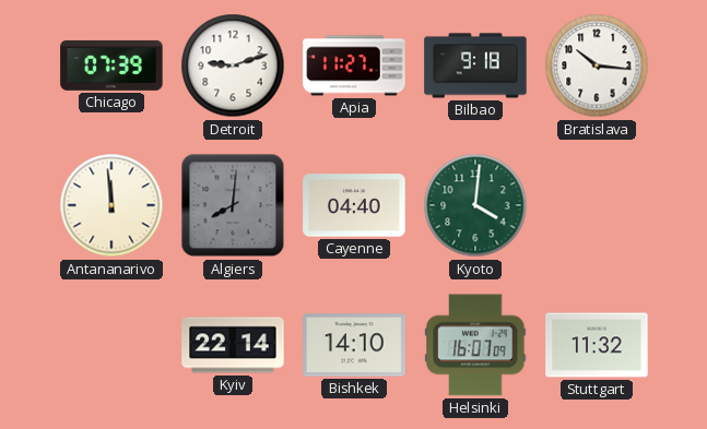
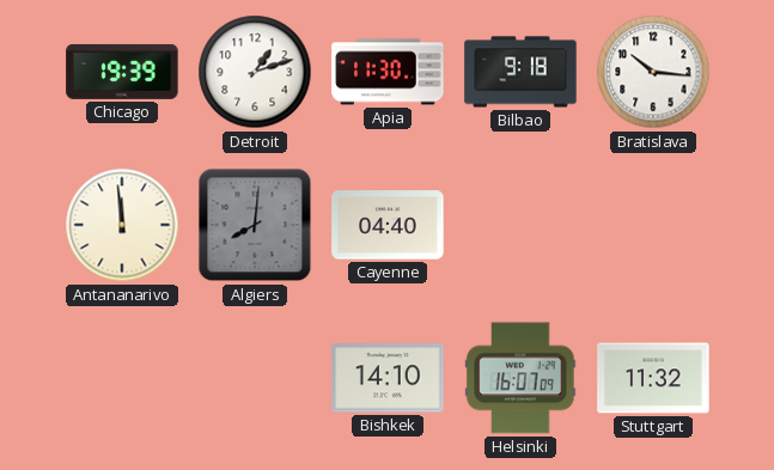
Chicago: 07:39 -> 19:39 (122, 72)
Detroit: 9:12 -> 1:12 (255, 72)
Apia: 11:27 -> 11:30 (388, 72)
Kyoto: 4:01 -> none (475, 205)
Kyiv: 22:14 -> none (233, 345)
